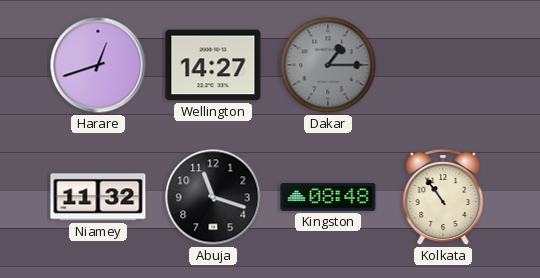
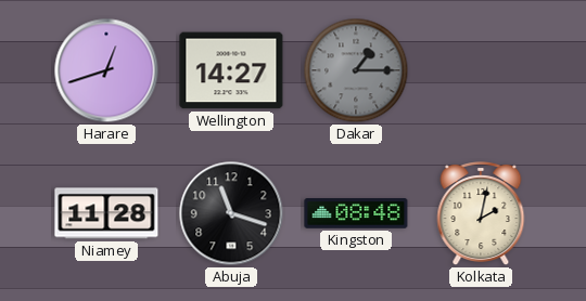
Niamey: 11:32 -> 11:28 (106, 213)
Kolkata: 10:54 -> 2:02 (481, 214)
